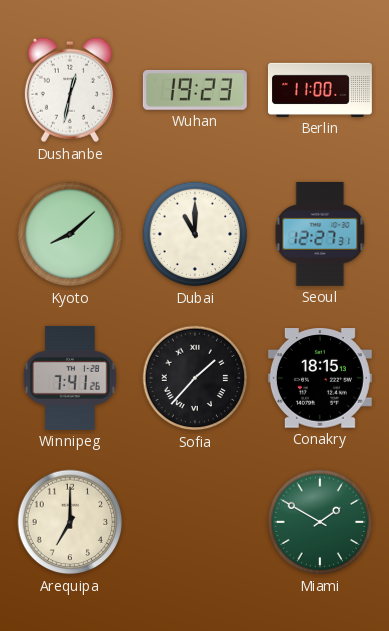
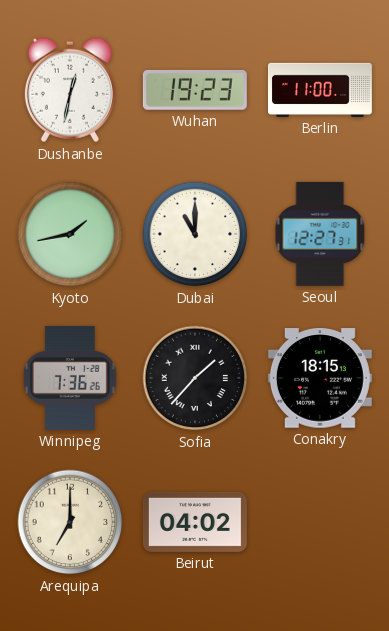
Kyoto: 8:08 -> 1:43 (70, 234)
Winnipeg: 7:41 -> 7:36 (70, 378)
Beirut: none -> 04:02 (195, 522)
Miami: 1:50 -> none (320, 522)
